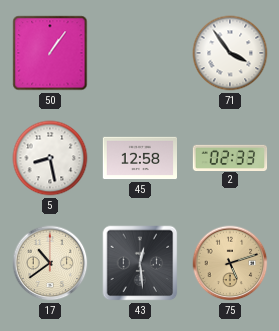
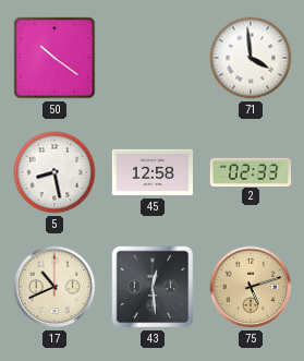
50: 1:06 -> 10:21 (54, 58)
71: 3:54 -> 3:59 (251, 58)
17: 10:39 -> 10:41 (54, 287)
